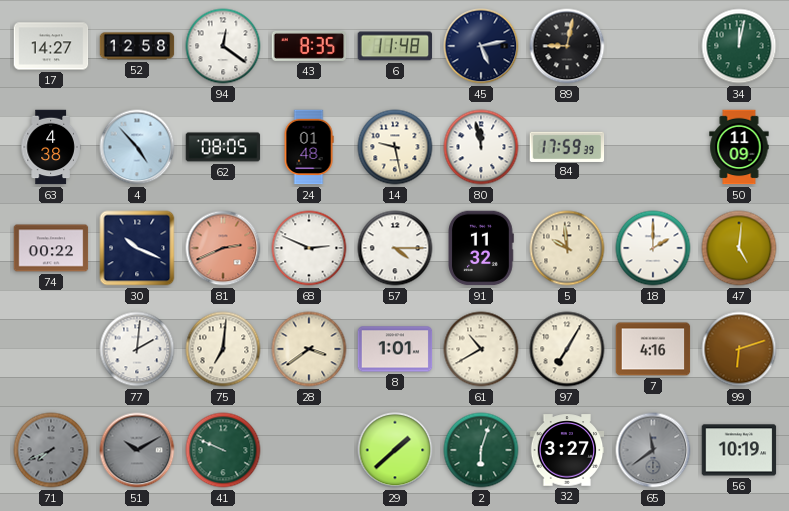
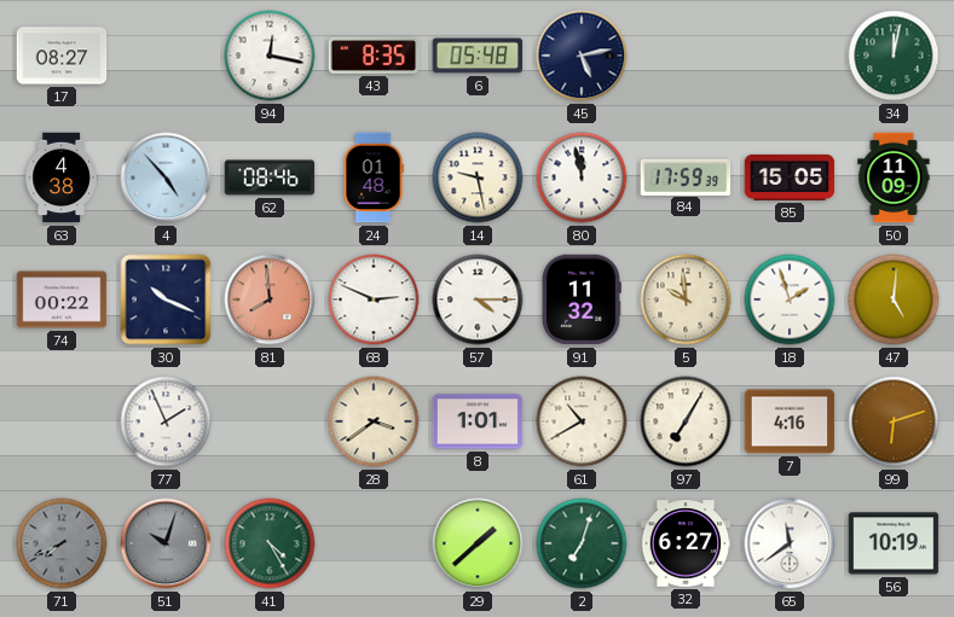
17: 14:27 -> 08:27 (62, 56)
52: 12:58 -> none (137, 46)
94: 12:21 -> 12:17 (270, 56)
6: 11:48 -> 05:48 (478, 56)
89: 9:02 -> none (567, 46)
62: 08:05 -> 08:46 (270, 177)
85: none -> 15:05 (790, 177)
81: 2:41 -> 7:59 (270, 299)
18: 2:00 -> 1:57 (790, 299)
77: 2:01 -> 1:56 (166, 421)
75: 7:01 -> none (223, 349)
51: 10:10 -> 10:03 (166, 543)
41: 9:49 -> 4:25 (270, 543)
2: 6:03 -> 7:03 (582, 543)
32: 3:27 -> 6:27 (686, 543)
65 dial: grey -> white (790, 543)
